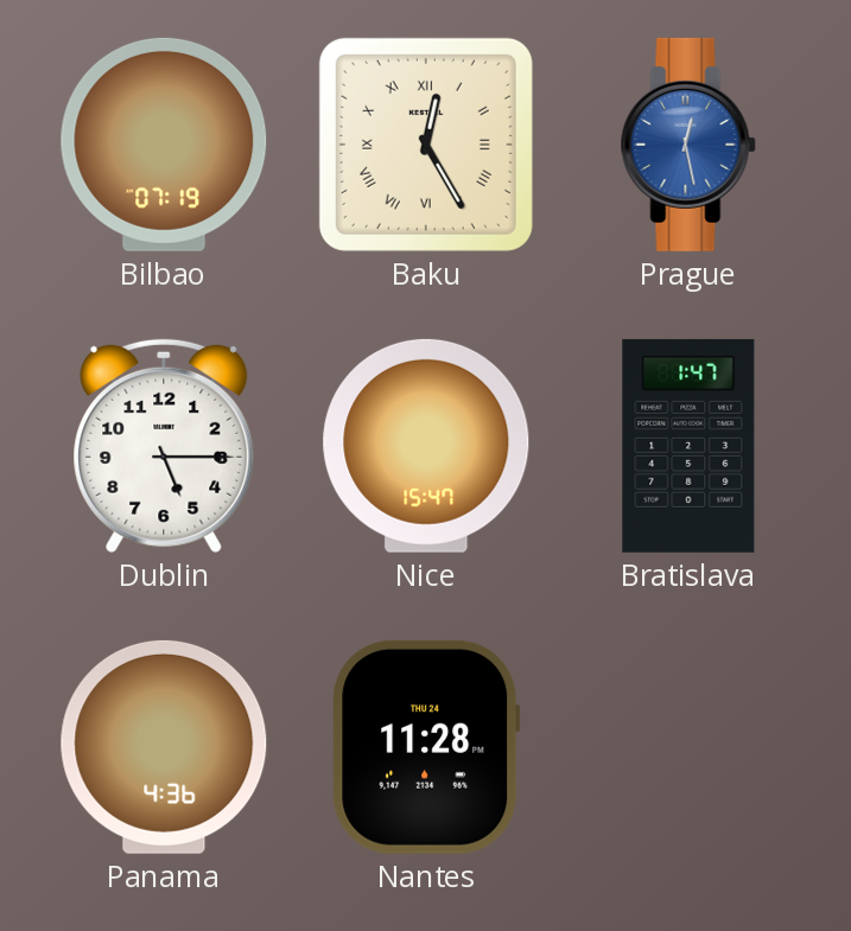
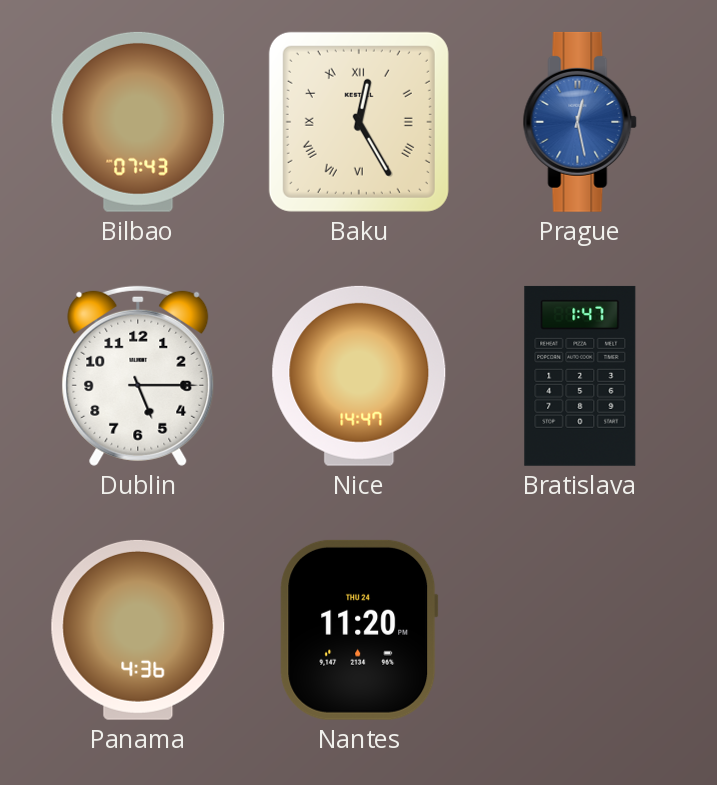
Bilbao: 07:19 -> 07:43 (138, 122)
Nice: 15:47 -> 14:47 (359, 376)
Nantes: 11:28 -> 11:20 (359, 630)
